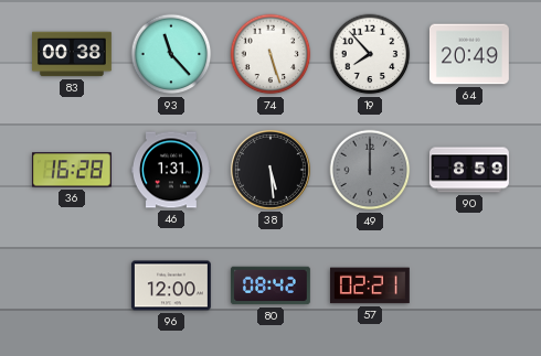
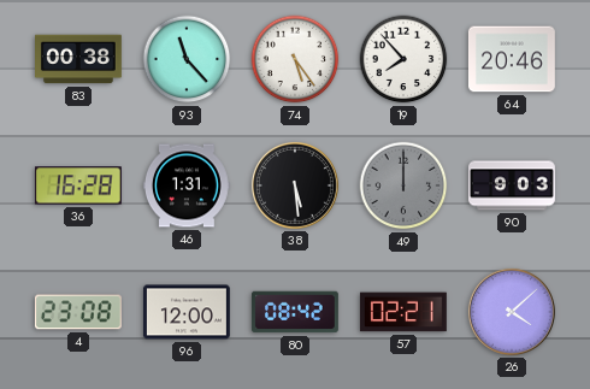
74: 5:27 -> 5:24 (295, 59)
64: 20:49 -> 20:46 (512, 59)
90: 8:59 -> 9:03 (513, 185)
4: none -> 23:08 (78, 312)
26: none -> 4:08 (512, 312)
